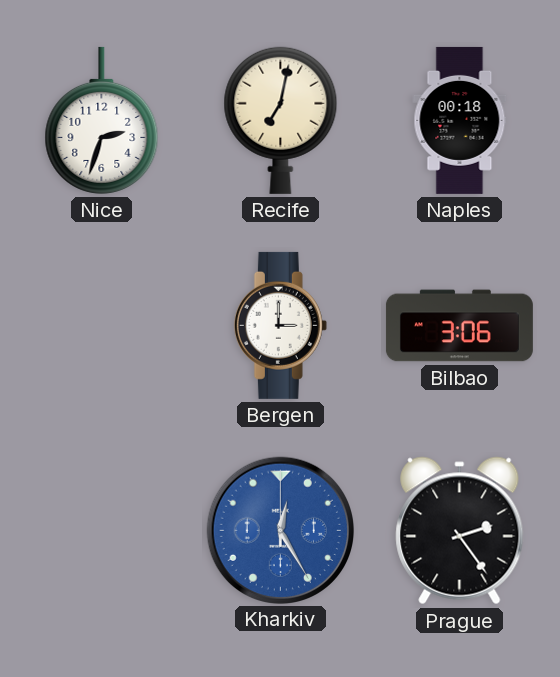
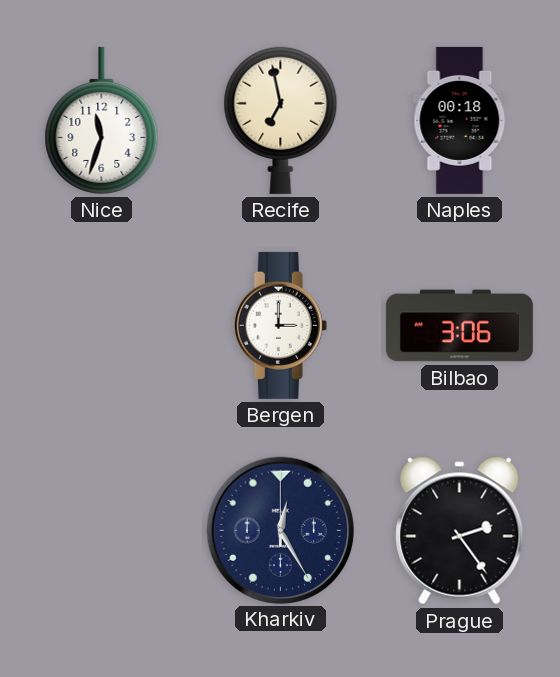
Nice: 2:33 -> 11:33 (102, 120)
Recife: 7:02 -> 6:58 (281, 120)
Kharkiv dial: blue -> navy (280, 530)
